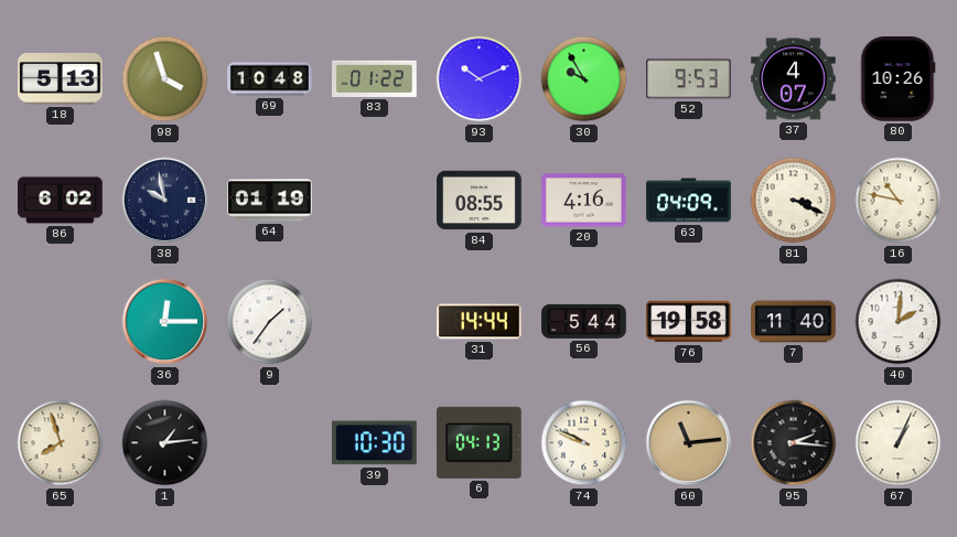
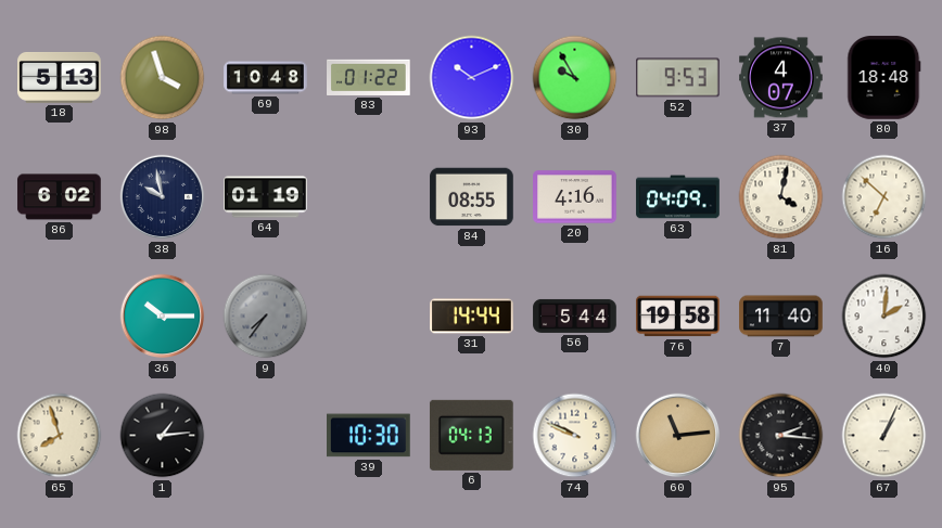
80: 10:26 -> 18:48 (884, 78)
81: 3:19 -> 4:02 (781, 197)
16: 10:47 -> 6:52 (884, 197)
36: 12:15 -> 10:15 (163, 317)
9: 1:36 -> 7:36 (266, 317)
9 dial: white -> grey (266, 317)
